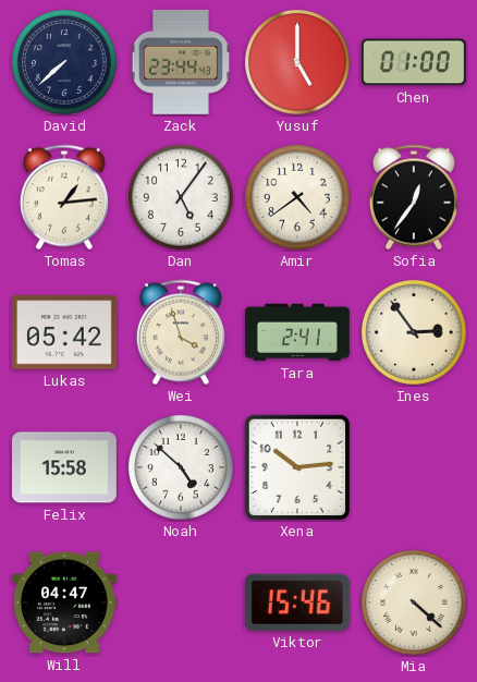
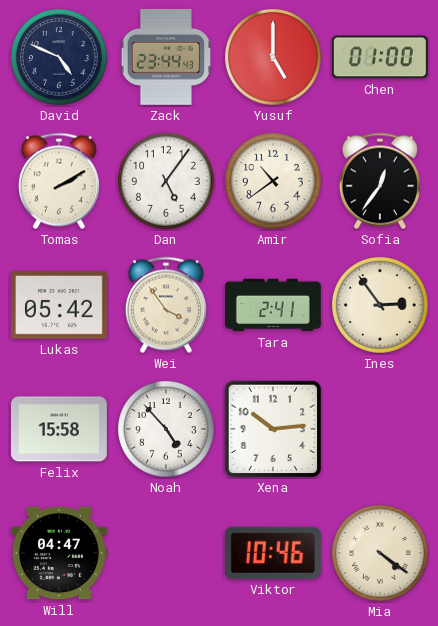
David: 7:38 -> 4:49 (60, 58)
Tomas: 1:14 -> 2:10 (59, 181)
Amir: 4:39 -> 10:39 (274, 182)
Wei: 3:57 -> 3:54 (166, 305)
Noah: 4:52 -> 4:53 (167, 430)
Viktor: 15:46 -> 10:46 (273, 553)
Mia: 4:22 -> 4:21 (381, 554)
